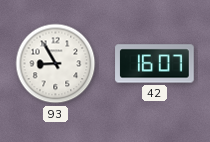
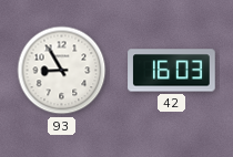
42: 16:07 -> 16:03 (172, 71)
